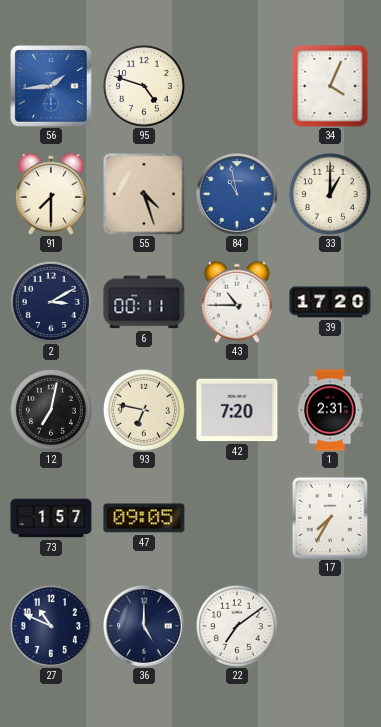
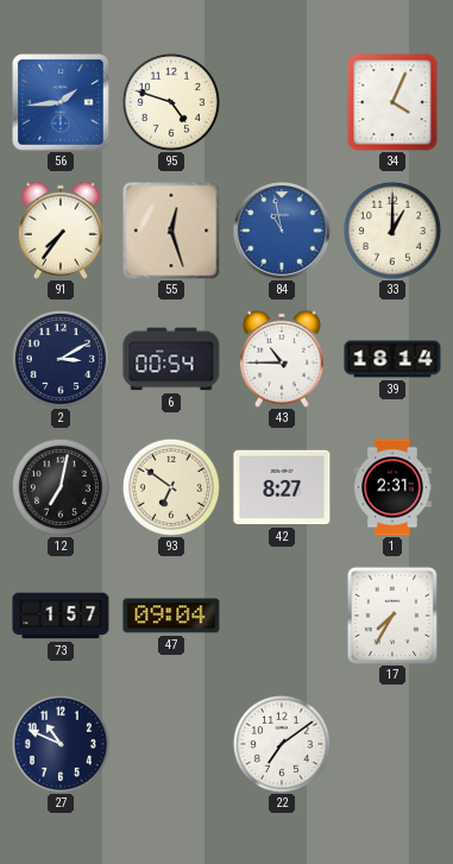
91: 7:30 -> 7:36 (61, 231)
55: 4:27 -> 12:27 (171, 231)
6: 00:11 -> 00:54 (171, 359)
39: 17:20 -> 18:14 (392, 359)
93: 6:47 -> 6:51 (171, 487)
42: 7:20 -> 8:27 (282, 487)
47: 09:05 -> 09:04 (171, 616)
36: 5:00 -> none (145, 627)
